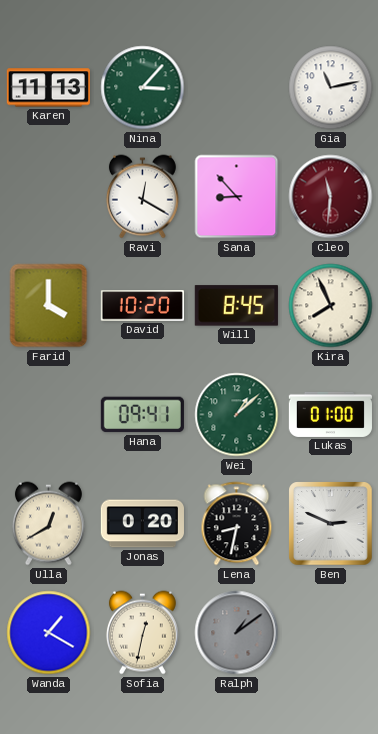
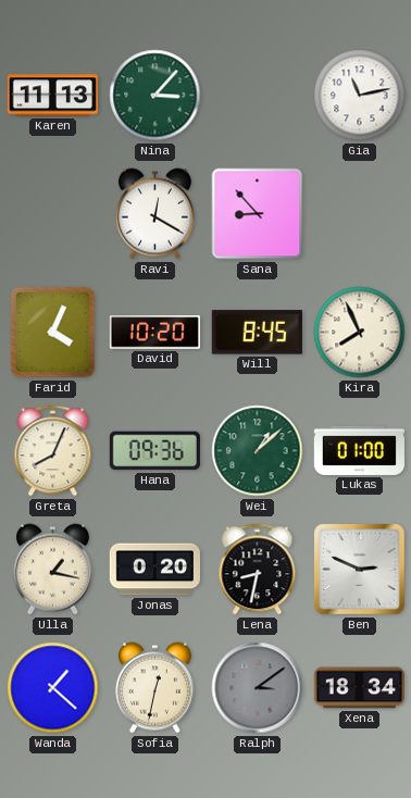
Cleo: 11:31 -> none (331, 197)
Farid: 4:00 -> 4:04 (53, 333)
Greta: none -> 8:04 (53, 451)
Hana: 09:41 -> 09:36 (154, 451)
Ulla: 12:40 -> 1:17 (52, 570)
Wanda: 1:20 -> 1:22 (53, 688)
Ralph: 1:09 -> 3:09 (258, 688)
Xena: none -> 18:34 (359, 688)
